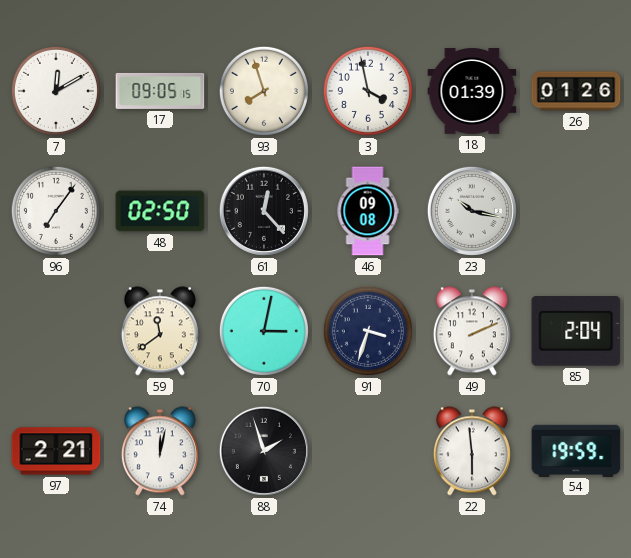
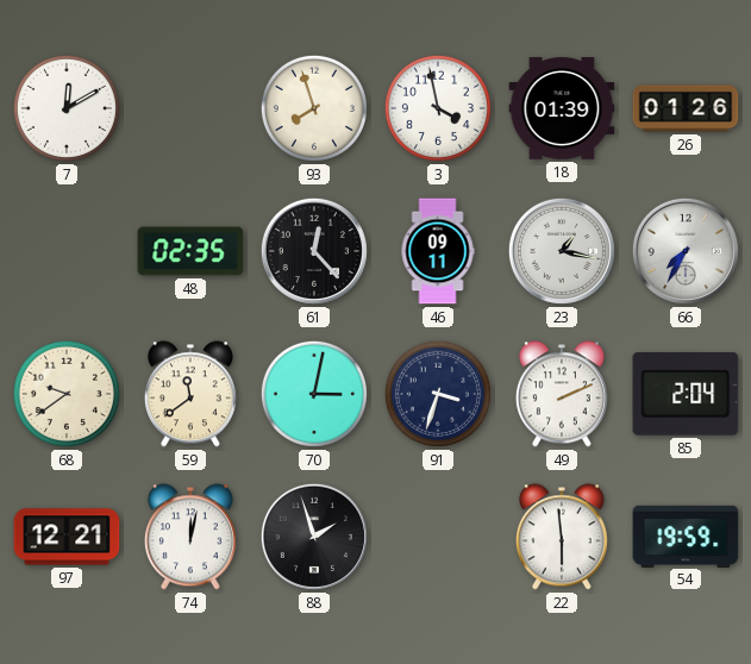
17: 09:05 -> none (160, 91)
96: 7:06 -> none (56, 211)
48: 02:50 -> 02:35 (190, 251)
46: 09:08 -> 09:11 (438, 251)
23: 10:17 -> 1:17 (562, 251)
66: none -> 7:35 (686, 251)
68: none -> 9:39 (67, 394)
97: 2:21 -> 12:21 (67, 537)
